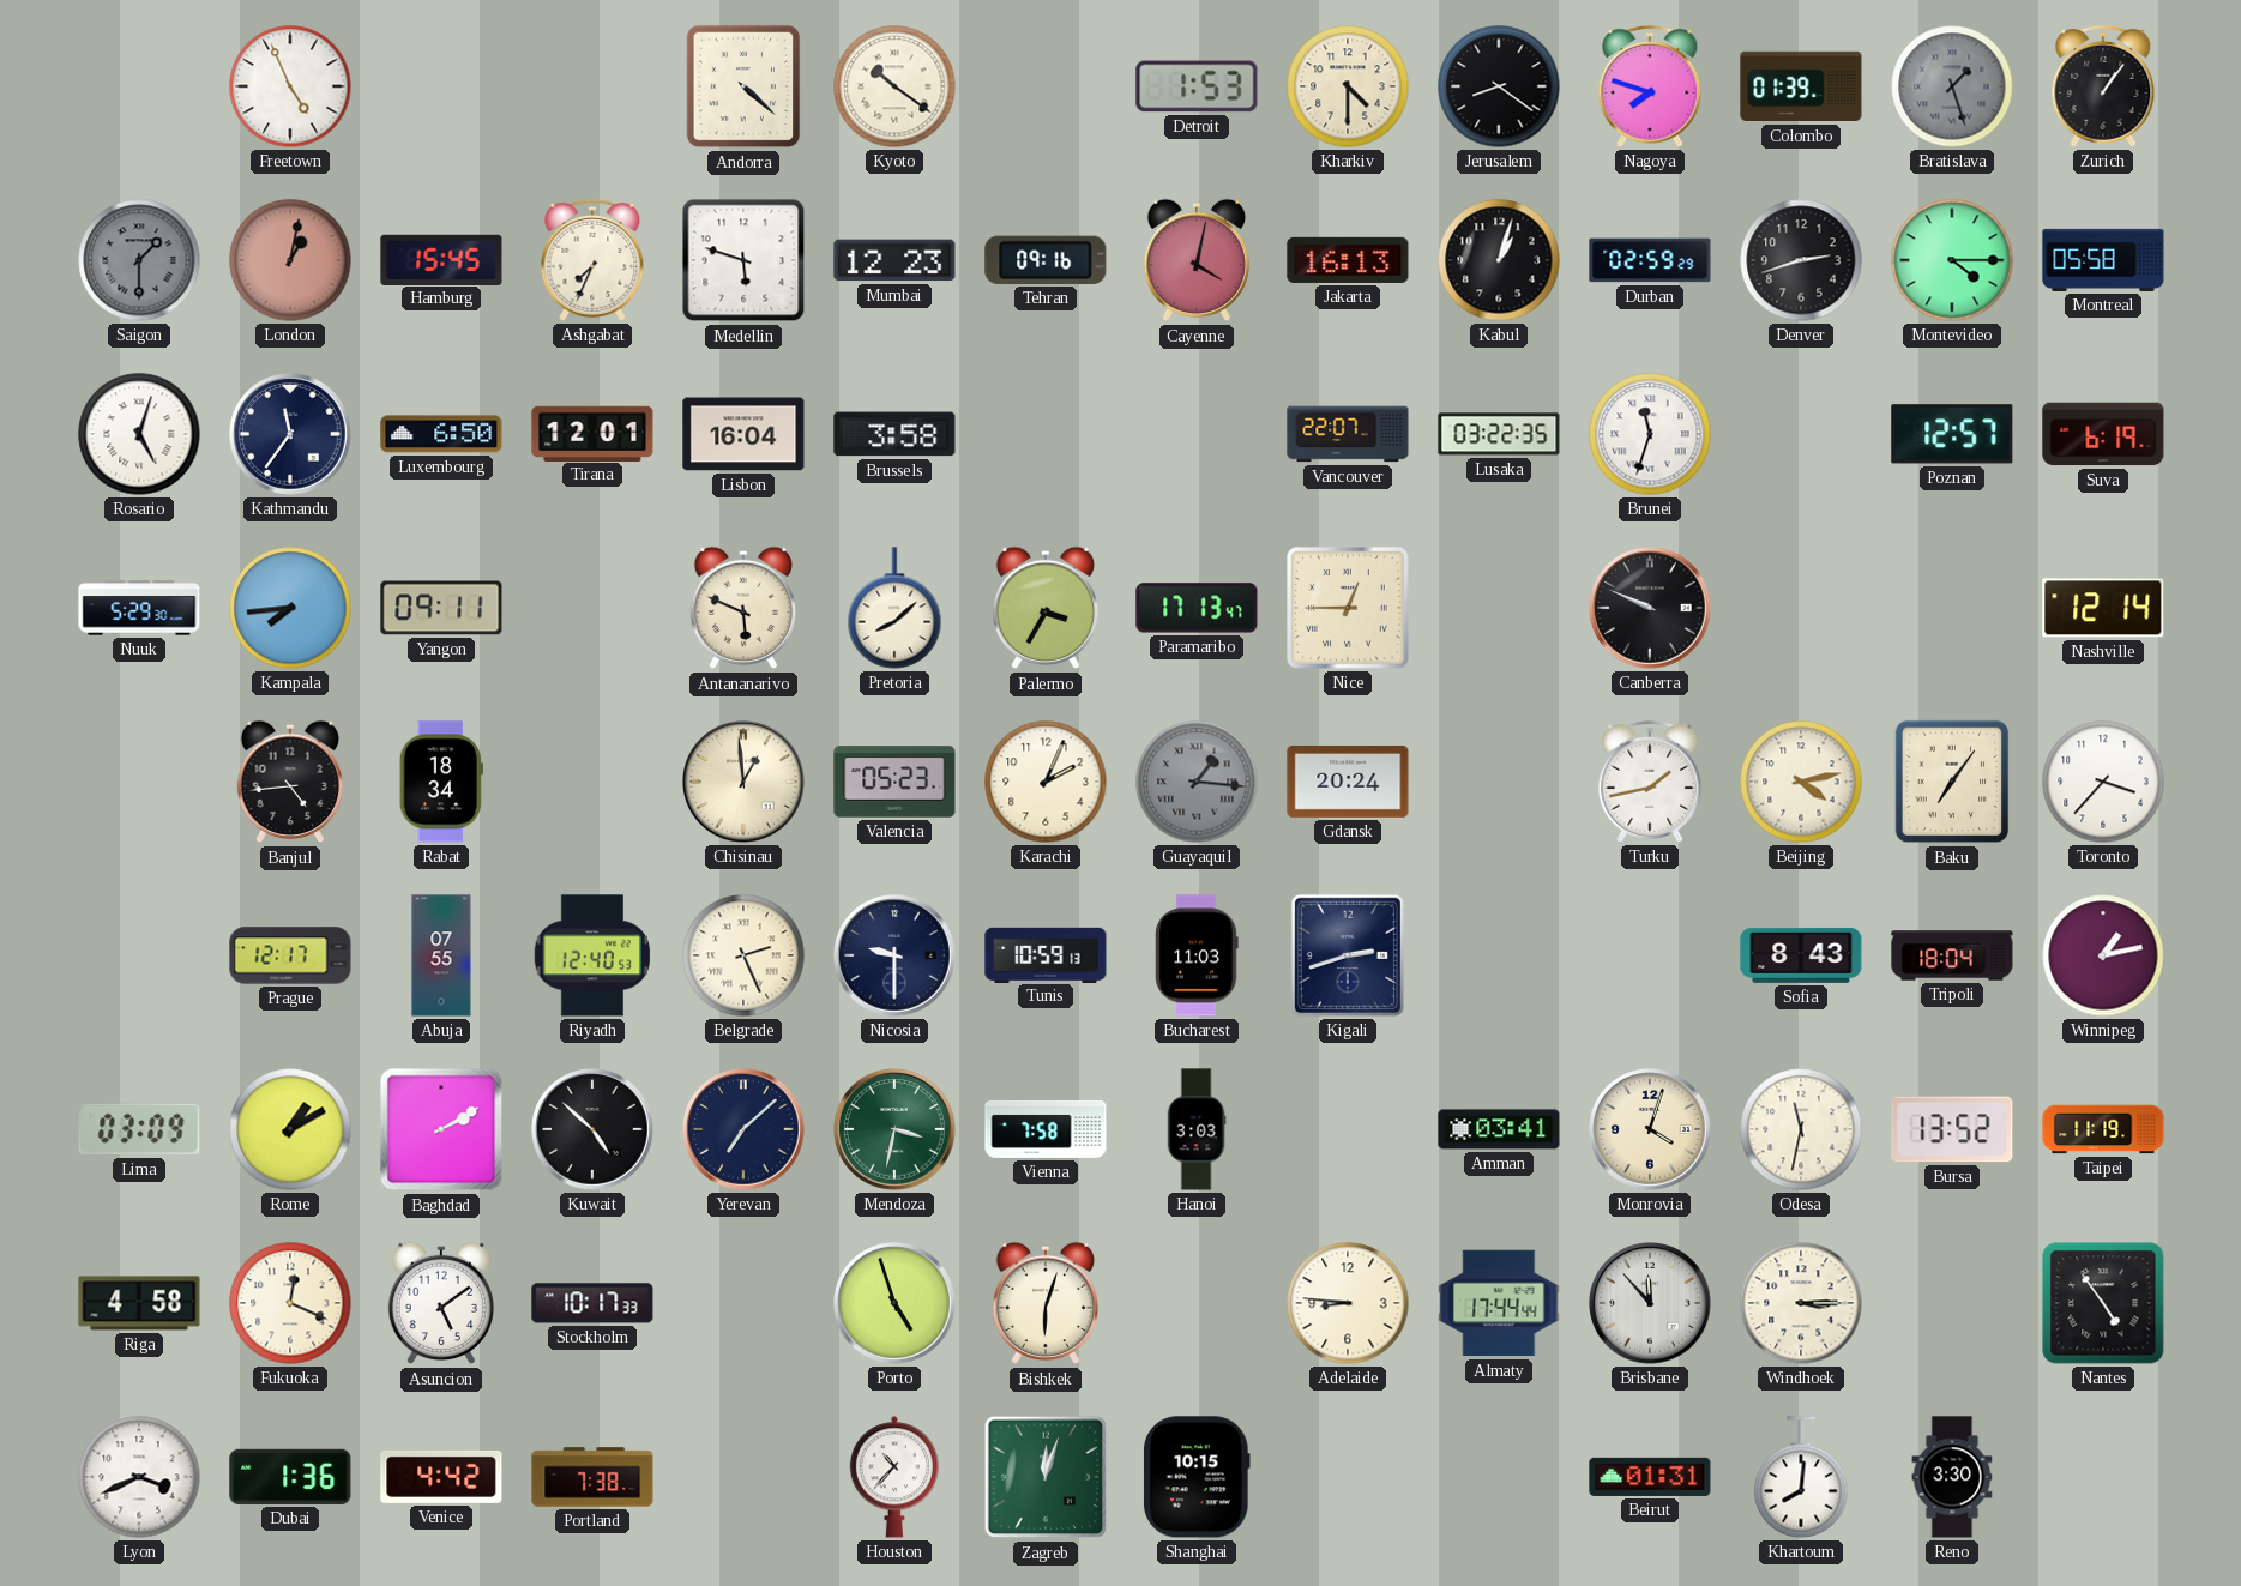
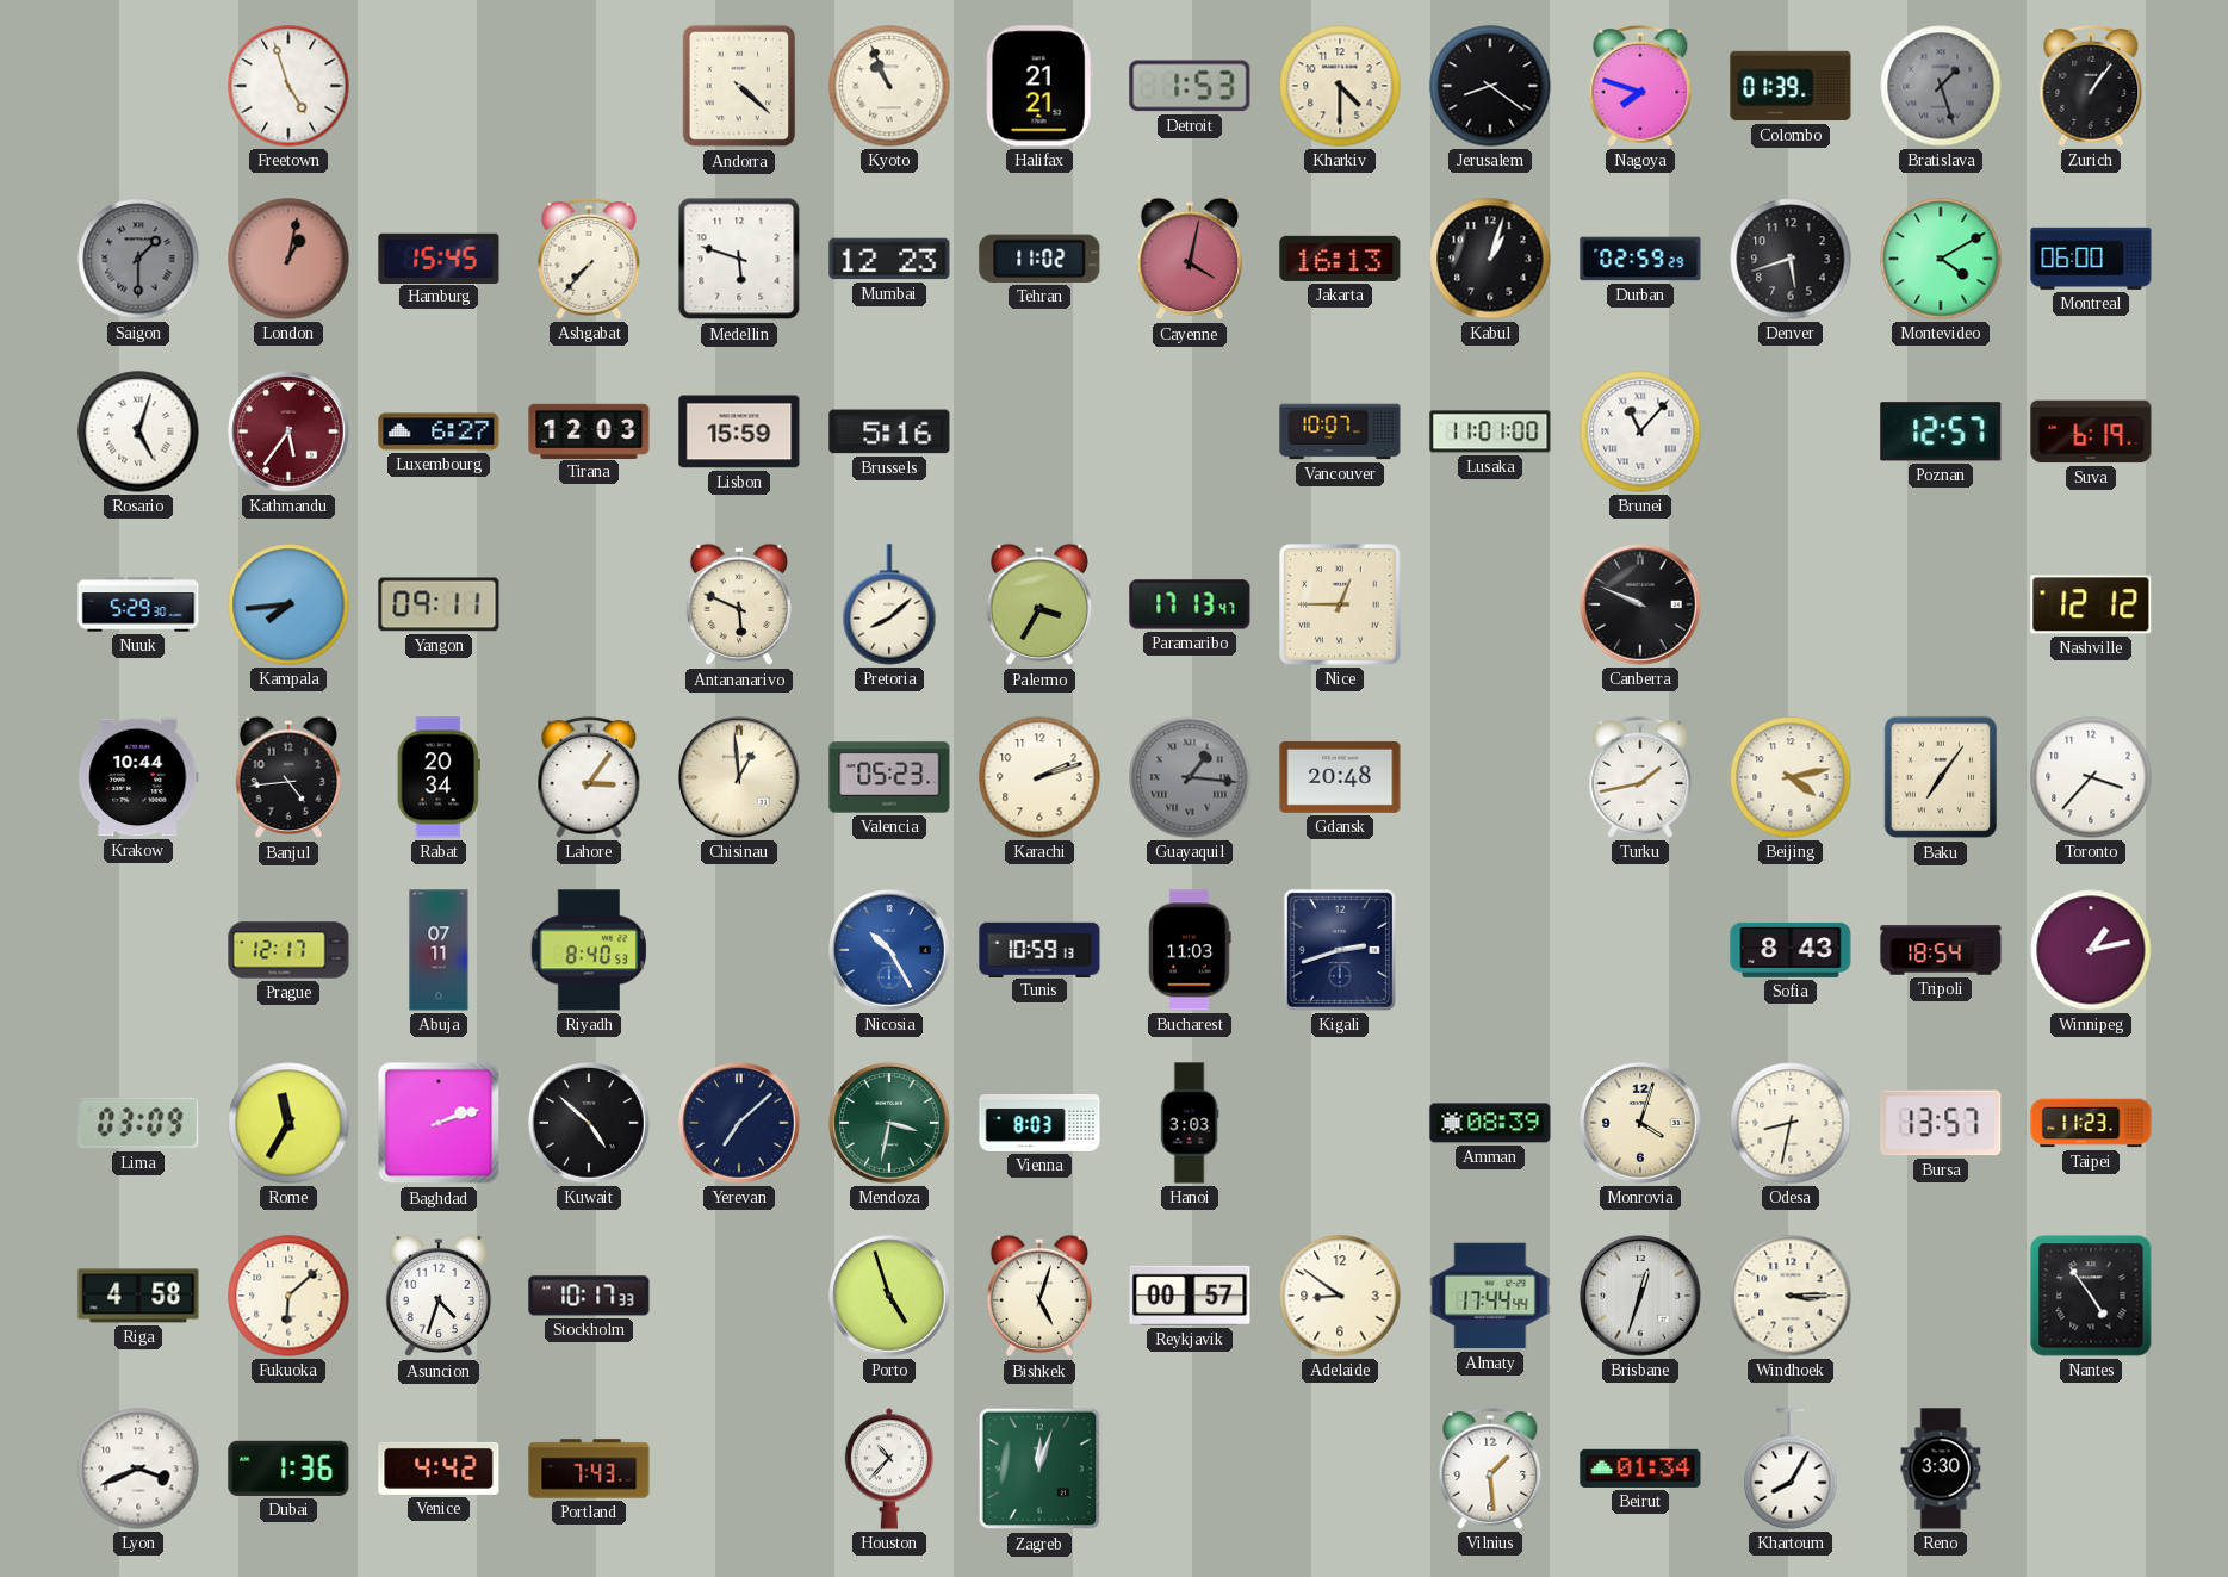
Freetown: 4:56 -> 4:57 (288, 86)
Kyoto: 10:21 -> 10:56 (889, 86)
Halifax: none -> 21:21 (1039, 86)
Ashgabat: 7:34 -> 7:37 (589, 259)
Tehran: 09:16 -> 11:02 (1039, 259)
Denver: 2:42 -> 5:42 (1791, 259)
Montevideo: 4:15 -> 4:10 (1941, 259)
Montreal: 05:58 -> 06:00 (2091, 259)
Kathmandu: 11:36 -> 5:36 (288, 431)
Kathmandu dial: navy -> burgundy (288, 431)
Luxembourg: 6:50 -> 6:27 (439, 431)
Tirana: 12:01 -> 12:03 (589, 430)
Lisbon: 16:04 -> 15:59 (739, 431)
Brussels: 3:58 -> 5:16 (889, 431)
Vancouver: 22:07 -> 10:07 (1340, 431)
Lusaka: 03:22 -> 11:01 (1490, 431)
Brunei: 11:33 -> 11:07 (1640, 431)
Nashville: 12:14 -> 12:12 (2091, 604)
Krakow: none -> 10:44 (138, 777)
Rabat: 18:34 -> 20:34 (439, 777)
Lahore: none -> 3:06 (589, 777)
Karachi: 2:04 -> 2:12 (1039, 777)
Gdansk: 20:24 -> 20:48 (1340, 777)
Abuja: 07:55 -> 07:11 (439, 950)
Riyadh: 12:40 -> 8:40 (588, 950)
Belgrade: 2:26 -> none (743, 955)
Nicosia: 9:30 -> 10:25 (889, 950)
Nicosia dial: navy -> blue (889, 950)
Tripoli: 18:04 -> 18:54 (1941, 950)
Rome: 1:10 -> 11:35 (288, 1123)
Baghdad: 2:10 -> 2:12 (439, 1123)
Vienna: 7:58 -> 8:03 (1039, 1123)
Amman: 03:41 -> 08:39 (1490, 1123)
Odesa: 11:32 -> 8:32 (1791, 1123)
Bursa: 13:52 -> 13:57 (1941, 1123)
Taipei: 11:19 -> 11:23 (2091, 1123)
Fukuoka: 12:19 -> 6:08 (288, 1296)
Asuncion: 5:09 -> 4:33 (437, 1296)
Bishkek: 6:03 -> 5:03 (1038, 1296)
Reykjavik: none -> 00:57 (1190, 1296)
Adelaide: 8:46 -> 8:51 (1340, 1296)
Brisbane: 11:53 -> 12:33 (1640, 1296)
Portland: 7:38 -> 7:43 (589, 1469)
Shanghai: 10:15 -> none (1198, 1477)
Vilnius: none -> 1:29 (1490, 1469)
Beirut: 01:31 -> 01:34 (1640, 1469)
Khartoum: 8:01 -> 8:05 (1791, 1469)
